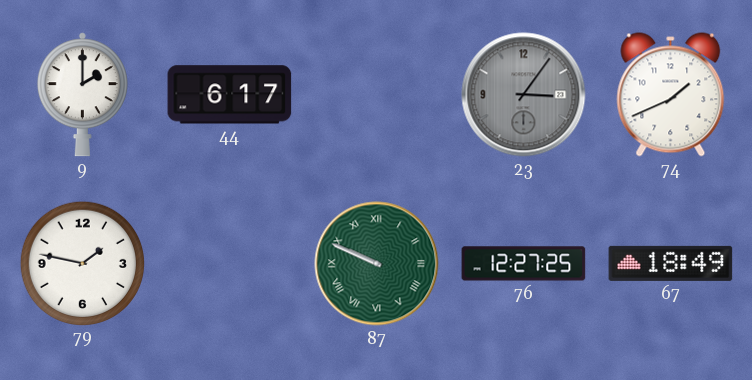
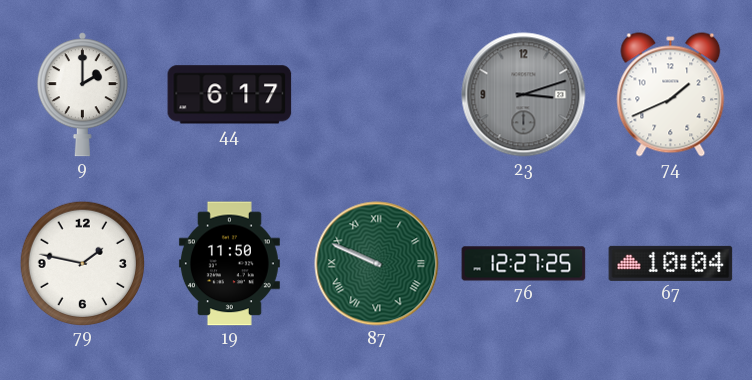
23: 3:06 -> 3:12 (524, 95)
19: none -> 11:50 (229, 264)
67: 18:49 -> 10:04 (671, 263)
